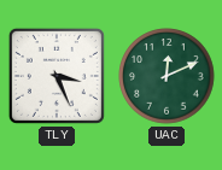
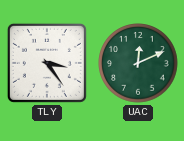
TLY: 3:26 -> 3:24 (47, 63)
